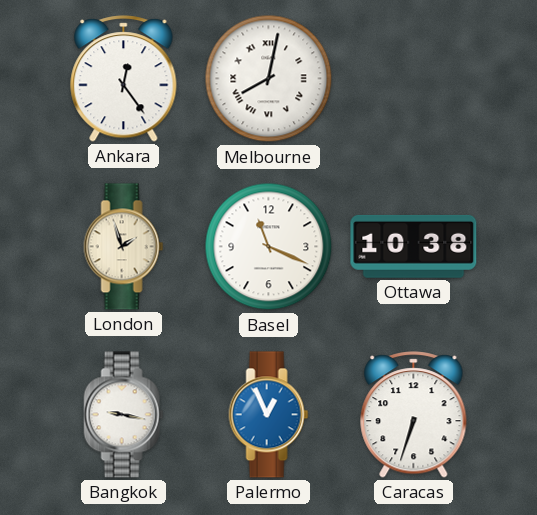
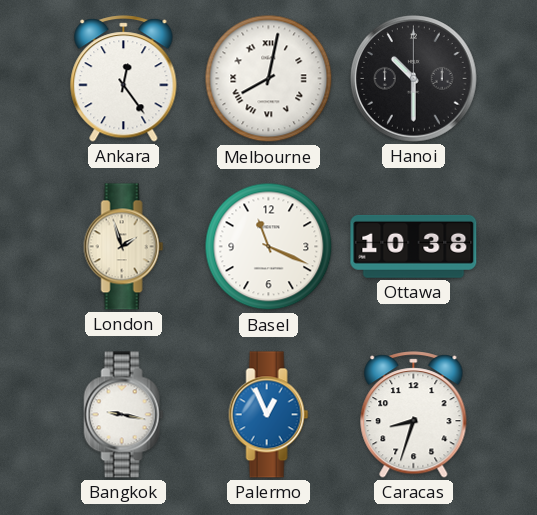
Hanoi: none -> 10:30 (414, 79)
Caracas: 6:33 -> 8:33 (414, 415)
